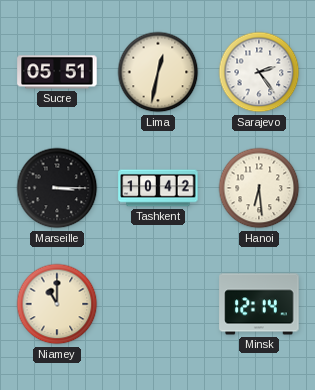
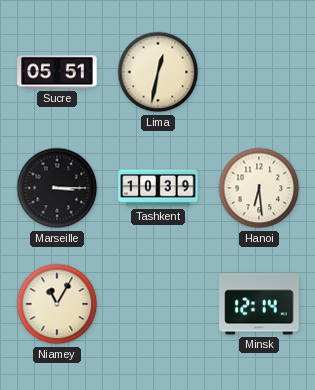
Sarajevo: 2:24 -> none (259, 72)
Tashkent: 10:42 -> 10:39 (158, 188)
Niamey: 11:00 -> 11:05 (57, 304)
